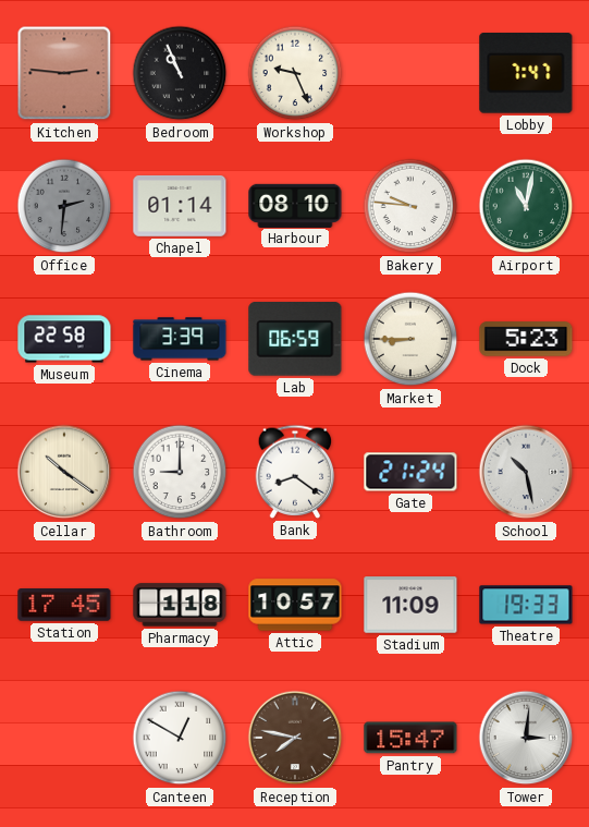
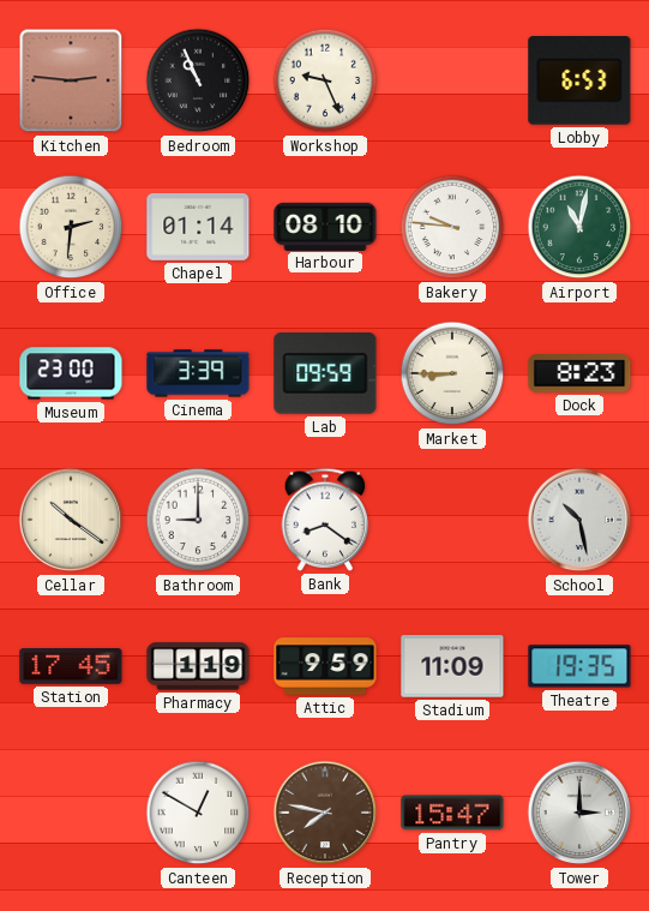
Lobby: 7:47 -> 6:53 (579, 82)
Office dial: grey -> cream (71, 227)
Museum: 22:58 -> 23:00 (71, 373)
Lab: 06:59 -> 09:59 (325, 374)
Dock: 5:23 -> 8:23 (579, 373)
Gate: 21:24 -> none (410, 472)
Pharmacy: 1:18 -> 1:19 (198, 666)
Attic: 10:57 -> 9:59 (325, 666)
Theatre: 19:33 -> 19:35 (579, 666)
Tower: 3:01 -> 3:00 (579, 813)
